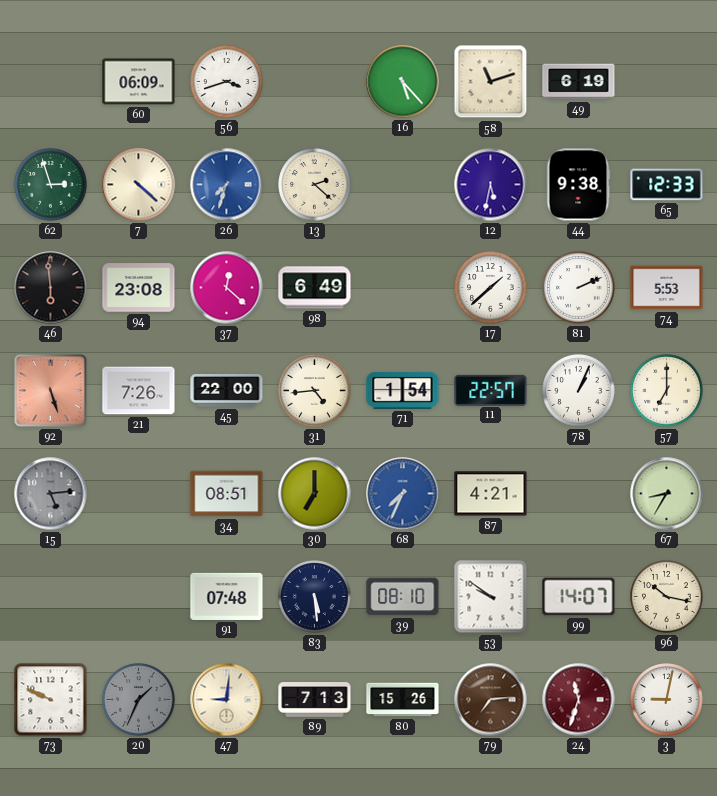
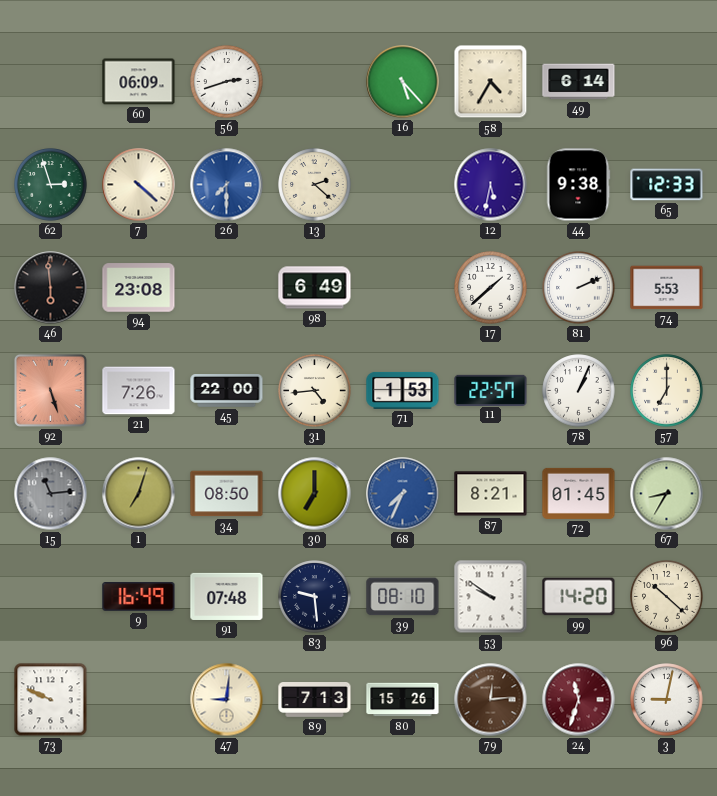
56: 3:42 -> 2:42 (227, 82)
58: 11:12 -> 4:35 (491, 82)
49: 6:19 -> 6:14 (579, 82)
26: 7:33 -> 7:30 (227, 185)
37: 12:22 -> none (227, 288)
71: 1:54 -> 1:53 (403, 390)
15: 5:14 -> 11:14 (51, 494)
1: none -> 7:03 (139, 494)
34: 08:51 -> 08:50 (227, 494)
87: 4:21 -> 8:21 (491, 494)
72: none -> 01:45 (579, 493)
9: none -> 16:49 (139, 597)
83: 5:29 -> 9:29 (315, 597)
99: 14:07 -> 14:20 (579, 597)
96: 10:17 -> 10:22 (667, 597)
20: 1:34 -> none (139, 700)
79: 7:14 -> 12:14 (491, 700)
